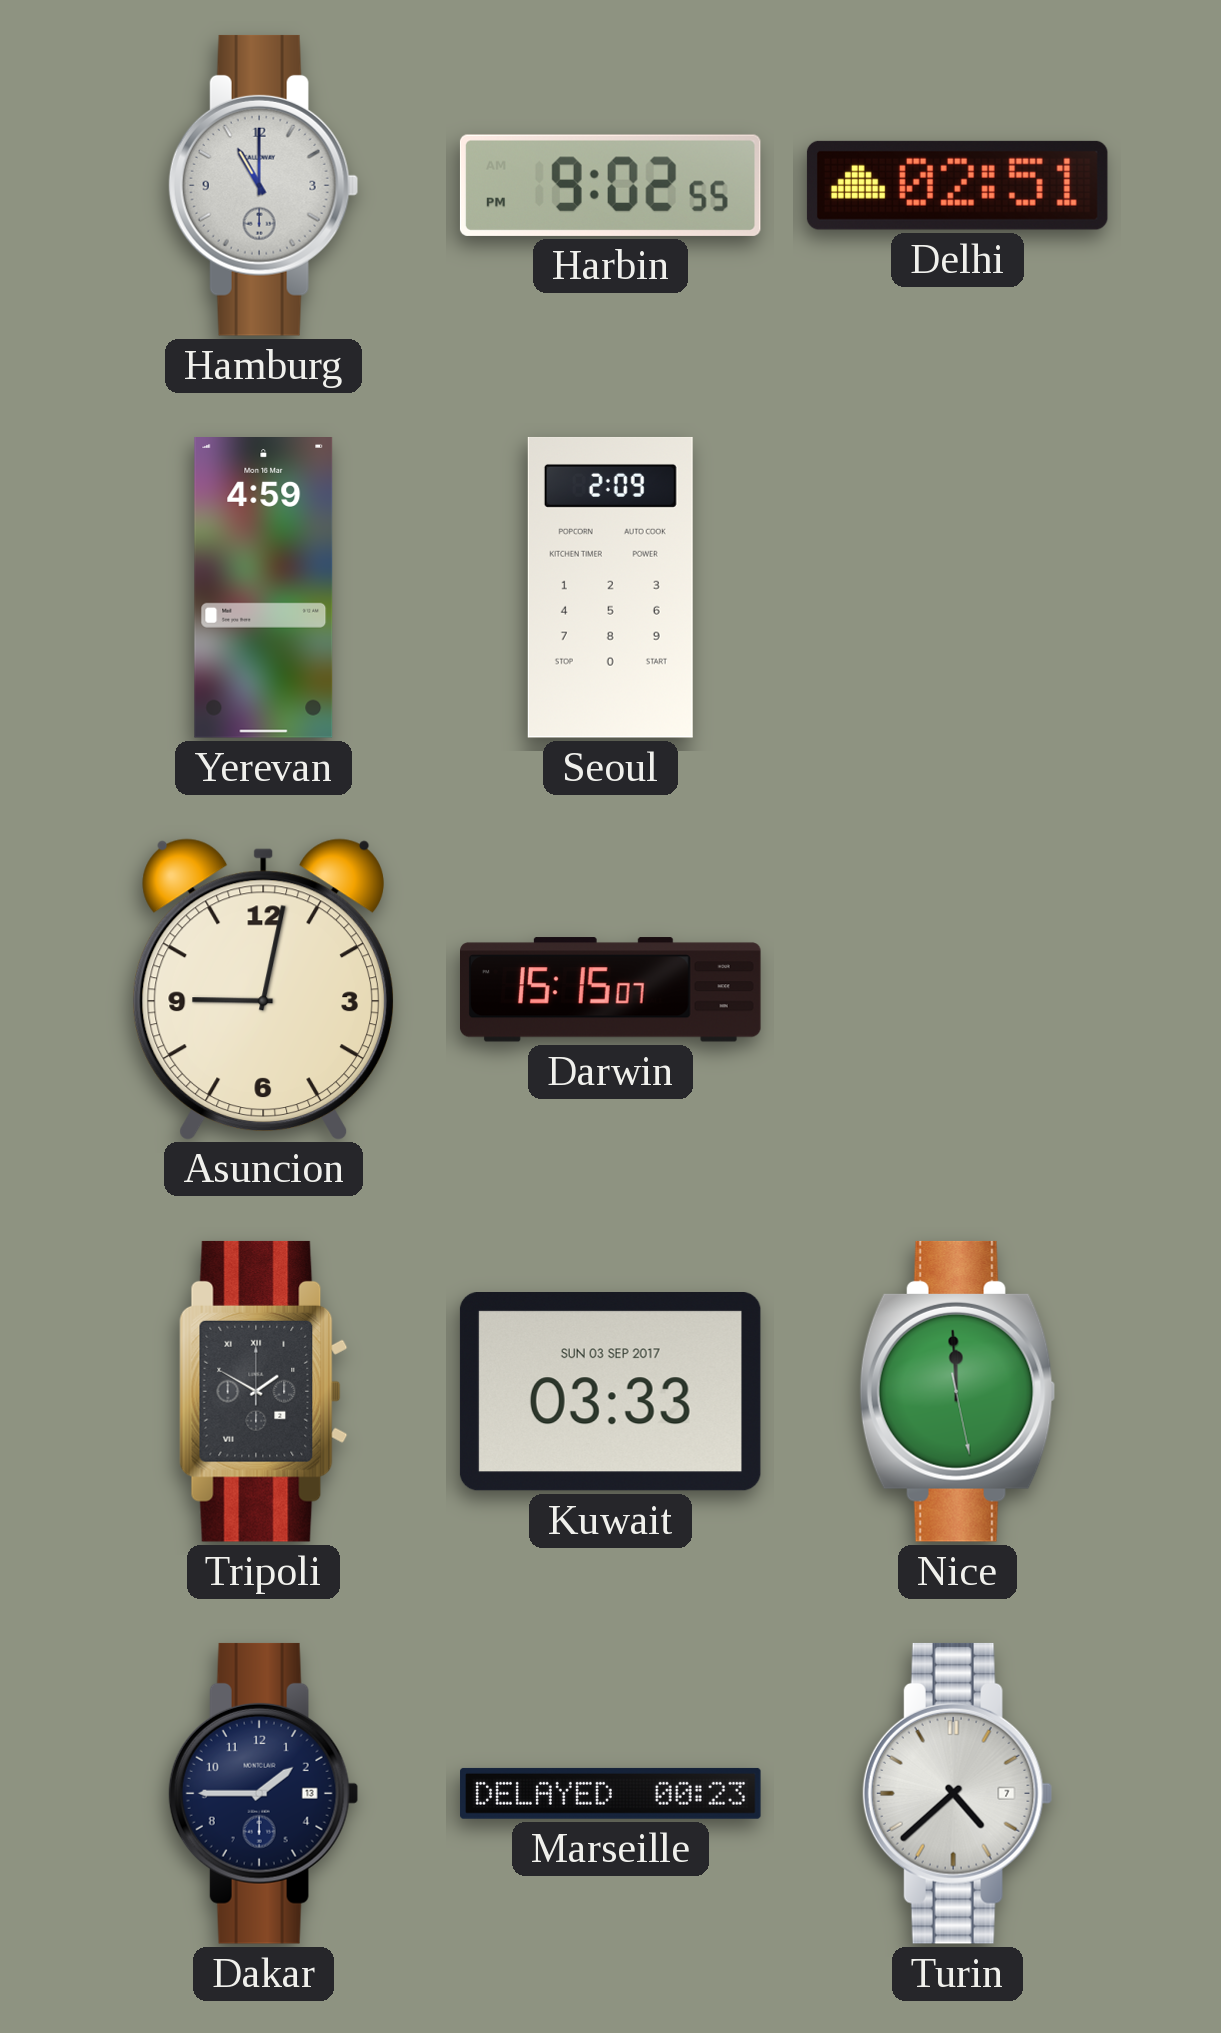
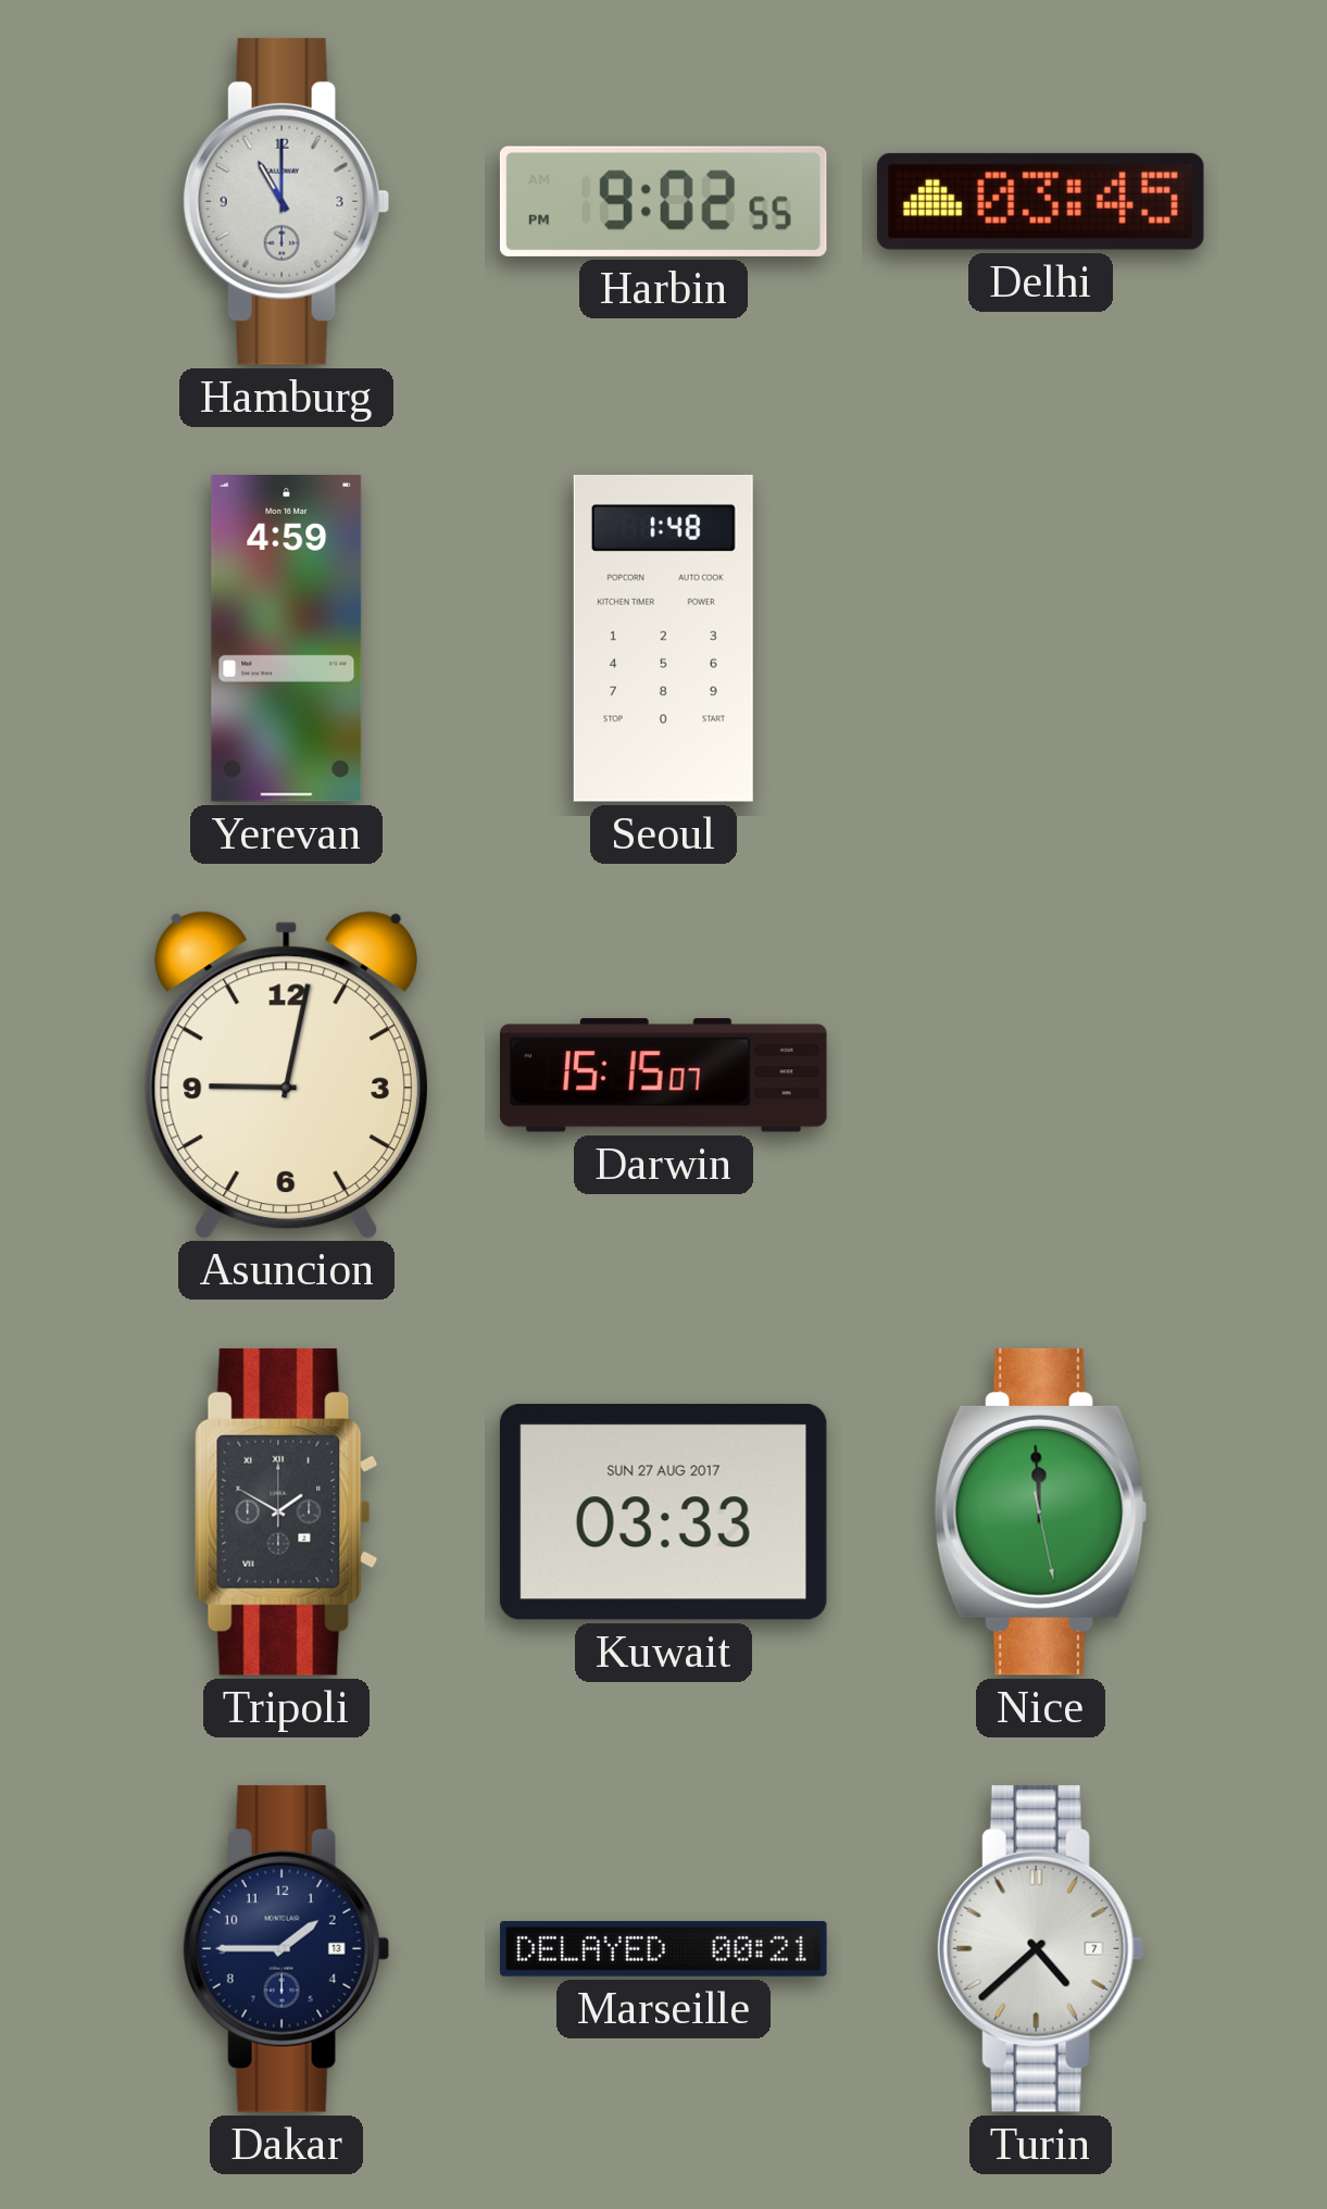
Delhi: 02:51 -> 03:45 (1040, 201)
Seoul: 2:09 -> 1:48 (663, 638)
Kuwait date: SUN 03 SEP 2017 -> SUN 27 AUG 2017 (663, 1513)
Marseille: 00:23 -> 00:21 (664, 1948)
